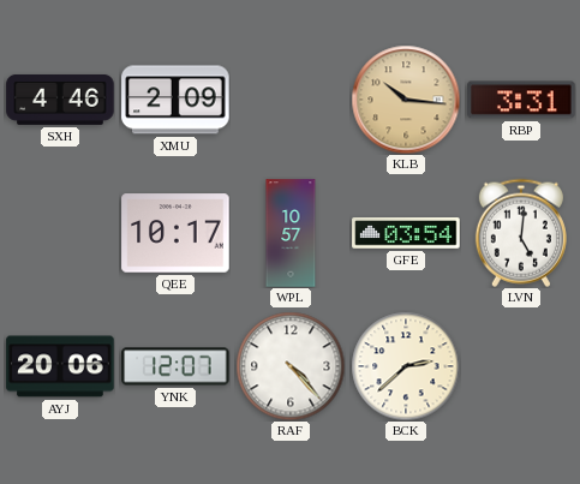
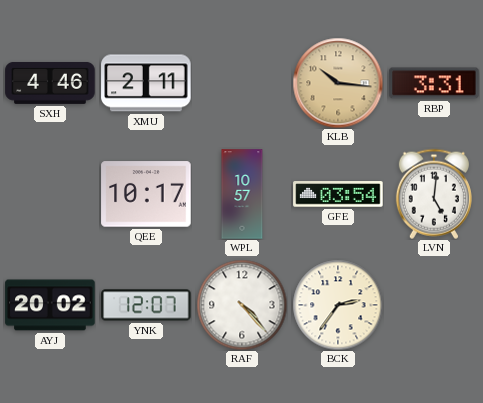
XMU: 2:09 -> 2:11 (146, 83)
AYJ: 20:06 -> 20:02 (50, 305)
BCK: 2:38 -> 2:36 (338, 305)
